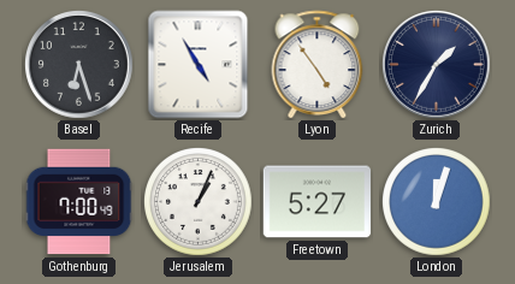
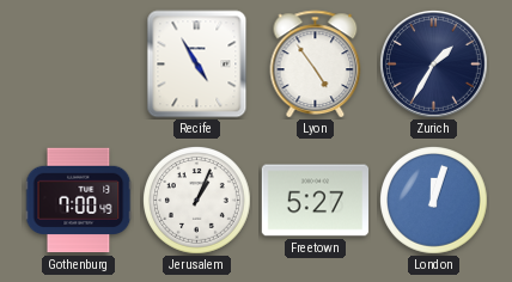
Basel: 6:27 -> none (79, 65)
